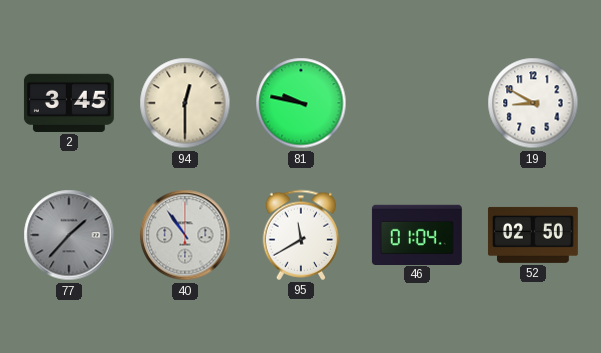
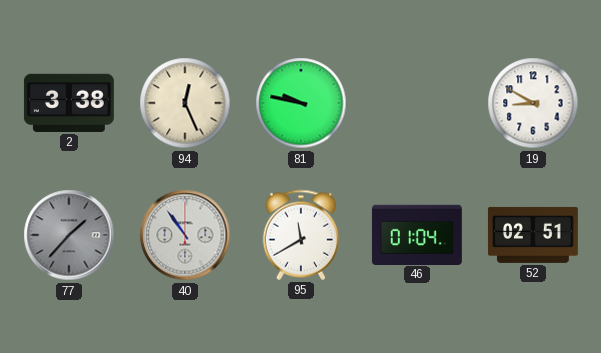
2: 3:45 -> 3:38 (69, 103)
94: 12:30 -> 12:26 (185, 103)
52: 02:50 -> 02:51 (533, 235)
